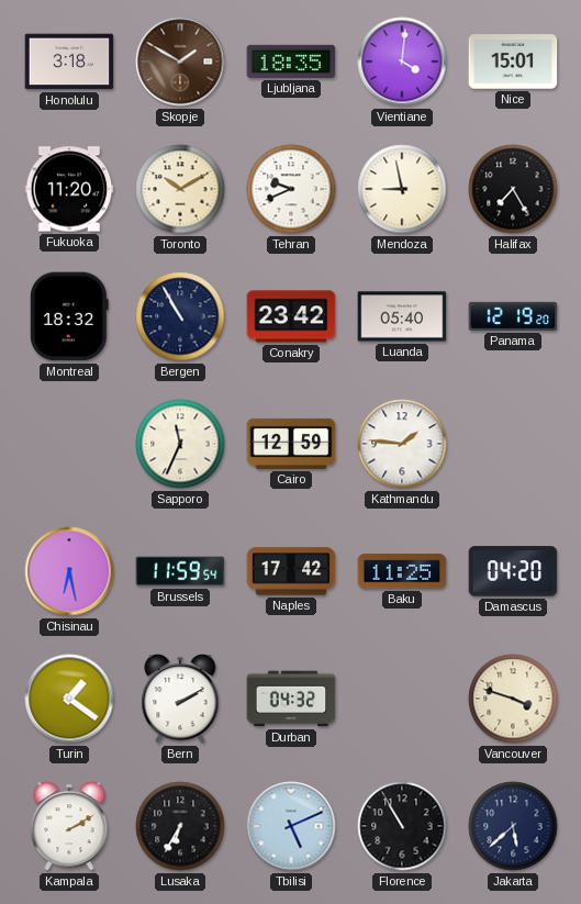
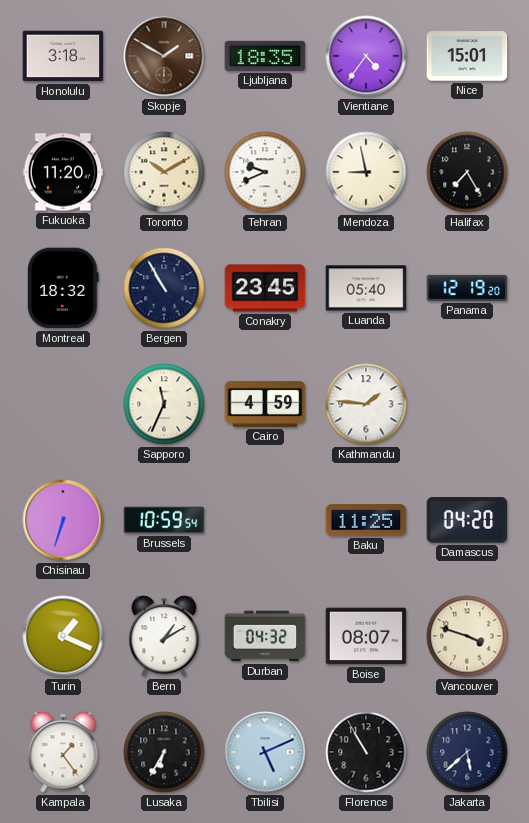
Vientiane: 4:01 -> 4:36 (366, 56)
Conakry: 23:42 -> 23:45 (265, 288)
Cairo: 12:59 -> 4:59 (265, 404)
Chisinau: 6:28 -> 6:33 (63, 520)
Brussels: 11:59 -> 10:59 (164, 520)
Naples: 17:42 -> none (291, 571)
Turin: 1:21 -> 1:19 (63, 636)
Bern: 2:10 -> 1:10 (164, 636)
Boise: none -> 08:07 (366, 636)
Kampala: 2:10 -> 1:24 (63, 752)
